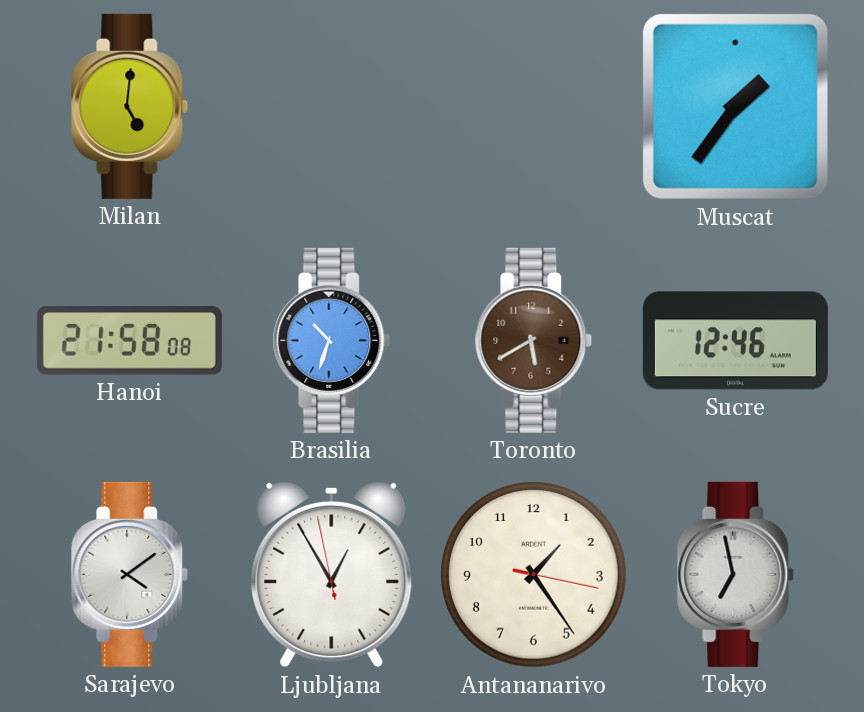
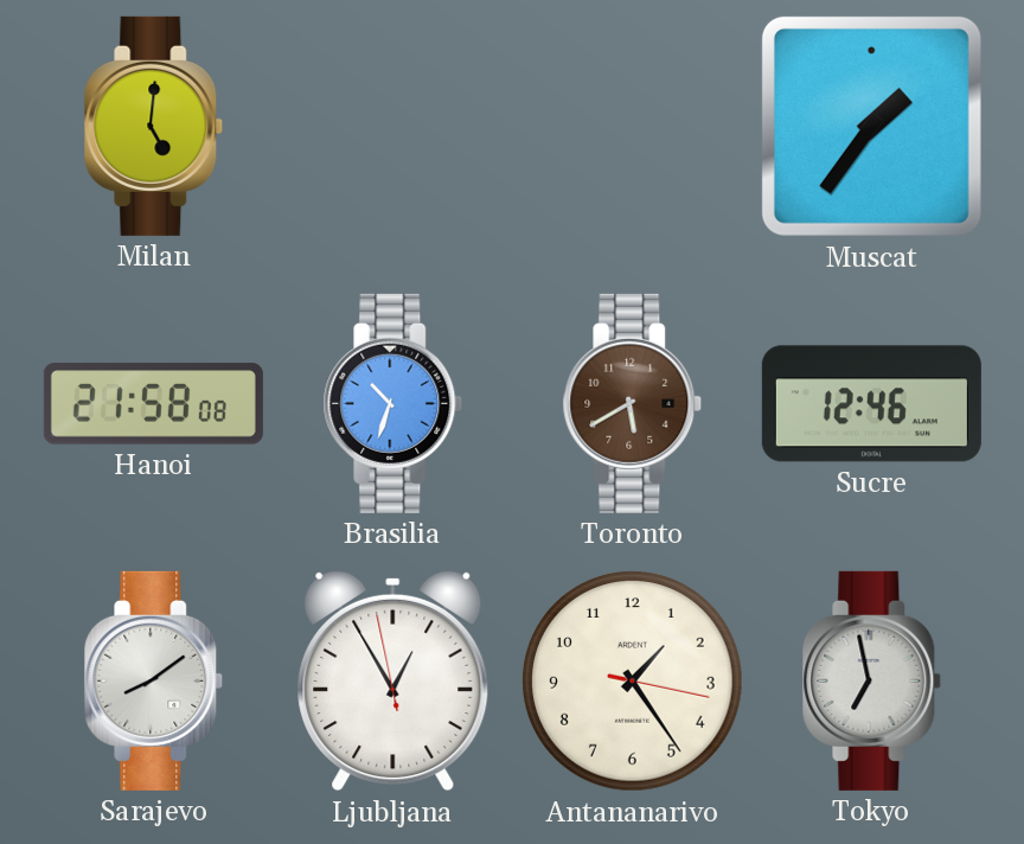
Sarajevo: 4:09 -> 8:09 (154, 680)
